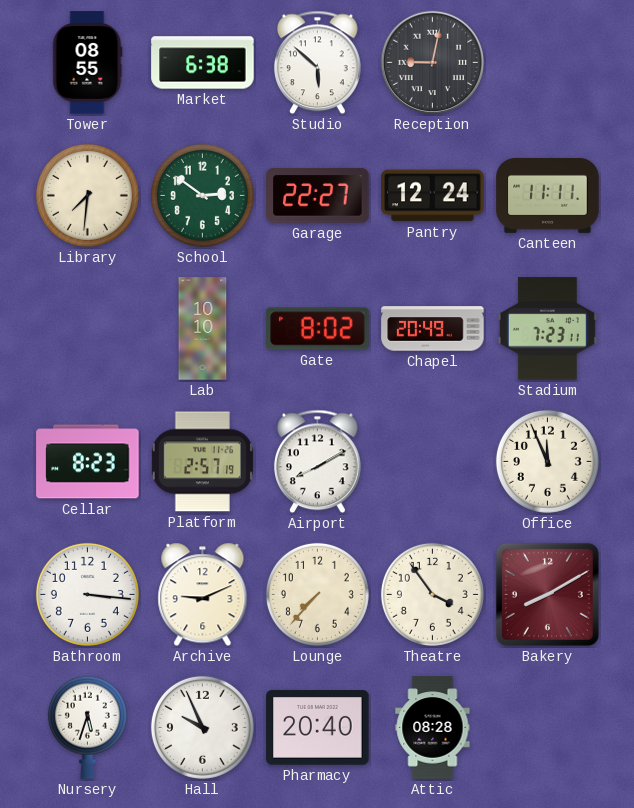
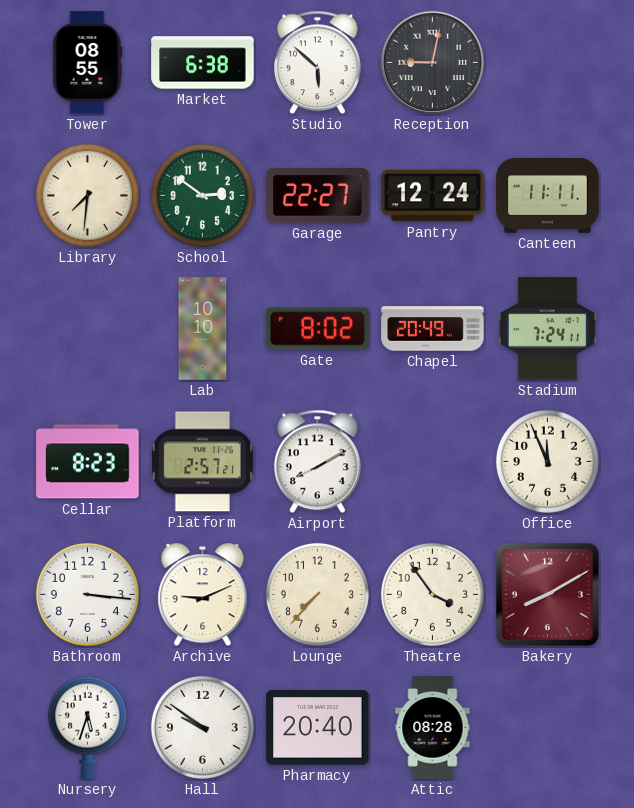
Stadium: 7:23 -> 7:24 (547, 329)
Platform: 2:57:19 -> 2:57:21 (202, 462)
Hall: 9:56 -> 9:51 (202, 727)
